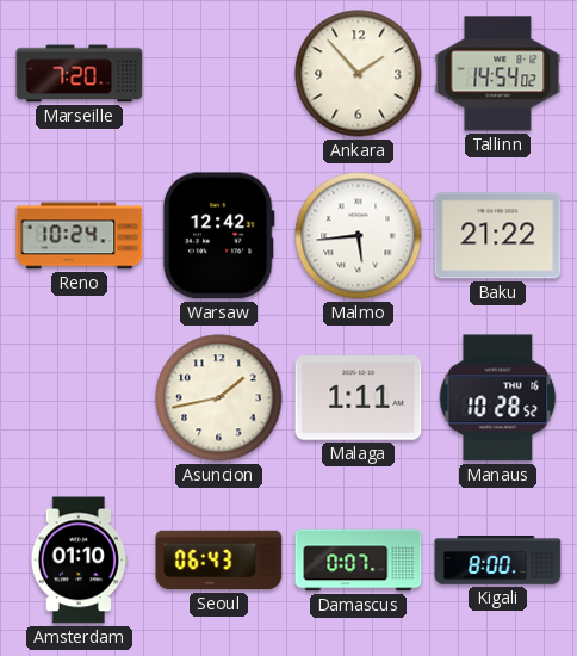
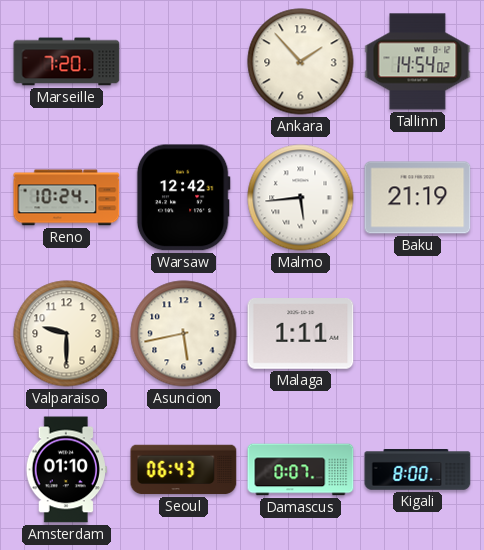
Baku: 21:22 -> 21:19 (418, 198)
Valparaiso: none -> 9:30 (67, 334)
Asuncion: 1:43 -> 5:43 (184, 334)
Manaus: 10:28 -> none (498, 398)
